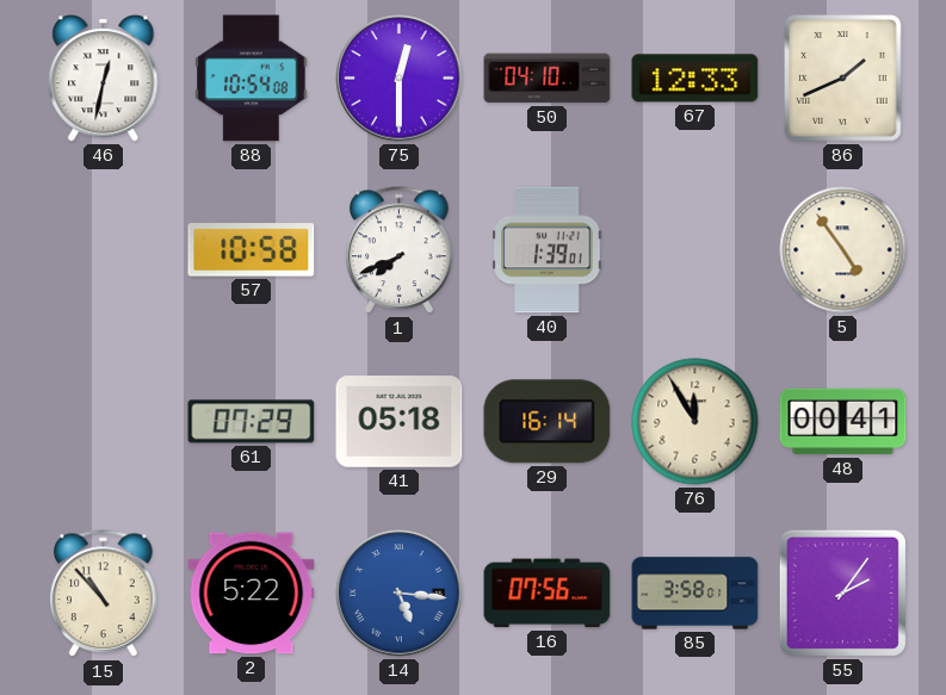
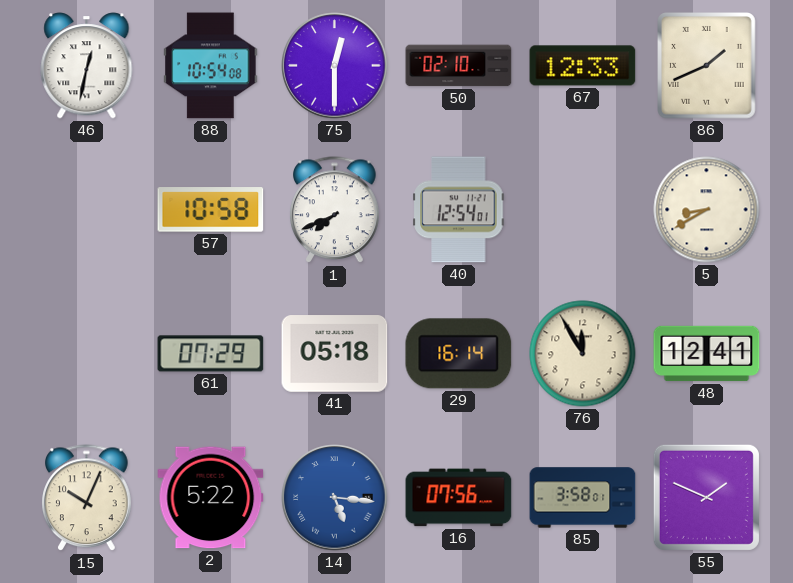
50: 04:10 -> 02:10 (459, 66)
40: 1:39 -> 12:54 (459, 210)
5: 4:54 -> 8:40 (707, 210)
48: 00:41 -> 12:41 (707, 354)
15: 10:53 -> 10:04 (87, 498)
55: 2:06 -> 1:49 (706, 497)
